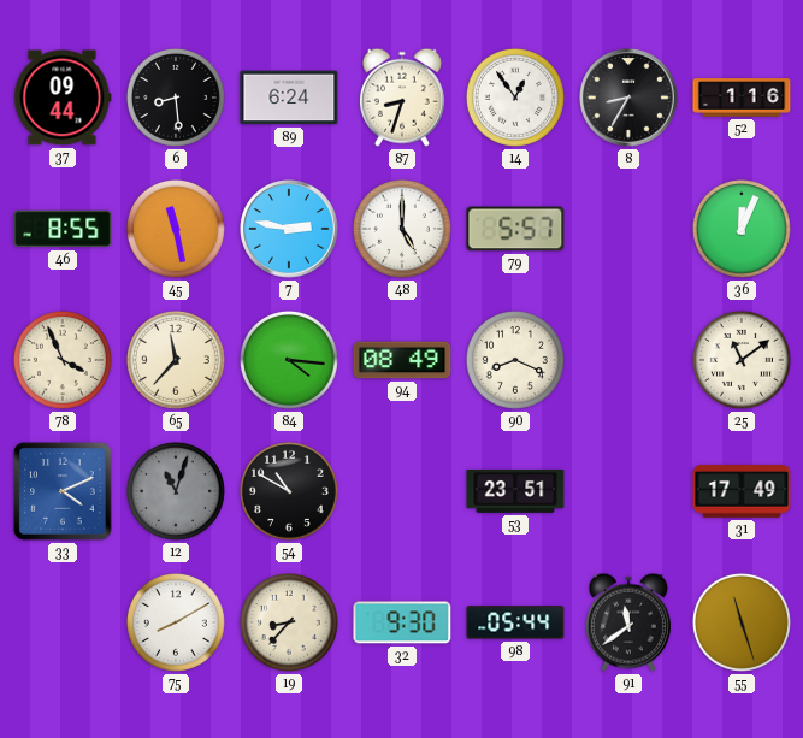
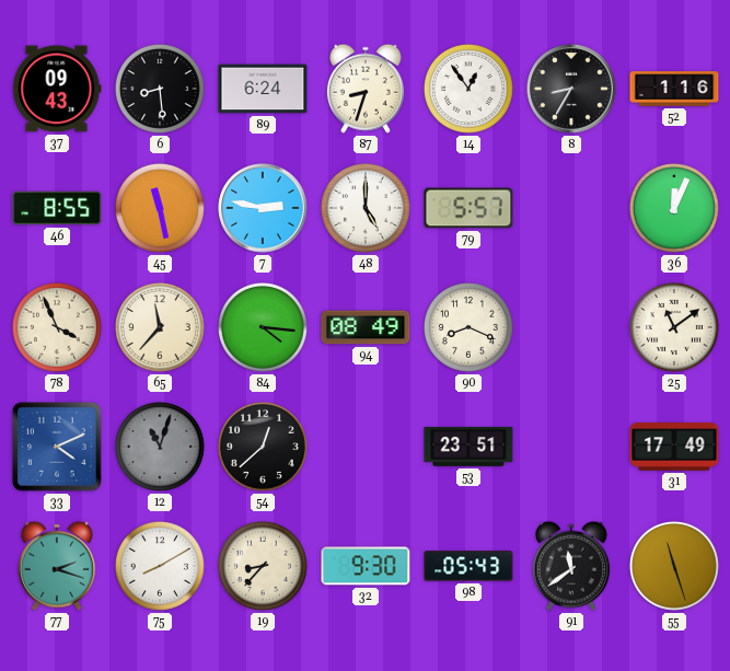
37: 09:44 -> 09:43 (57, 89)
54: 10:50 -> 12:38 (263, 447)
77: none -> 2:18 (57, 566)
98: 05:44 -> 05:43 (468, 566)
